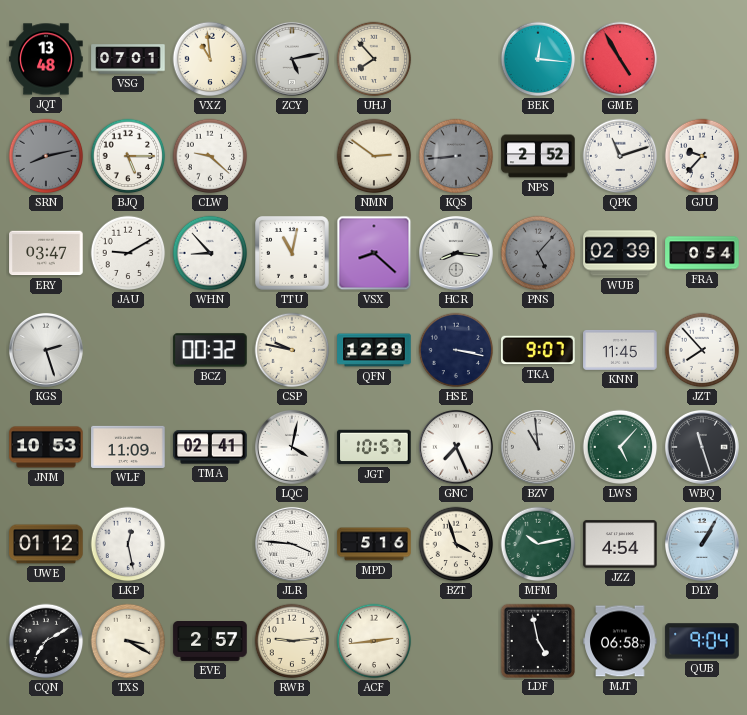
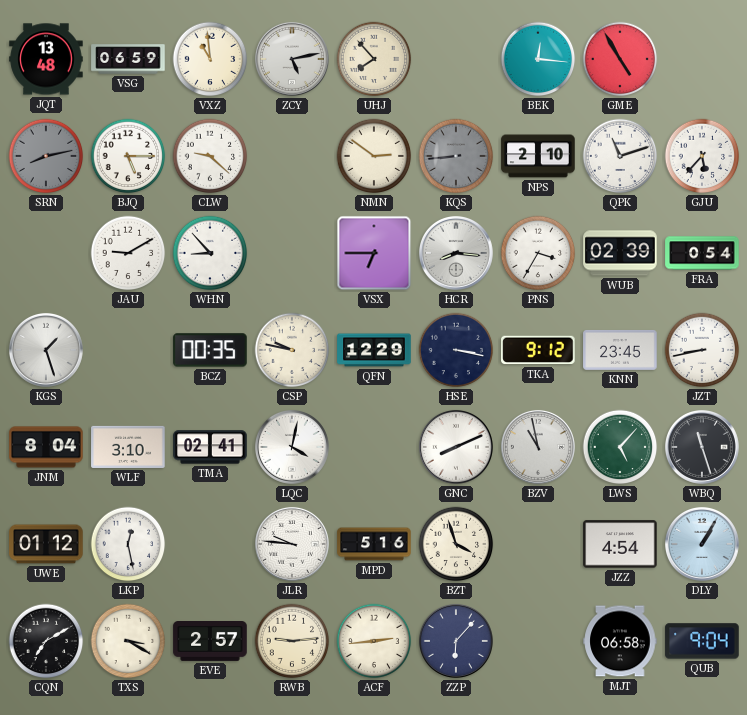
VSG: 07:01 -> 06:59 (128, 59)
NPS: 2:52 -> 2:10 (538, 156)
GJU: 9:37 -> 5:37 (702, 156)
ERY: 03:47 -> none (46, 253)
TTU: 11:02 -> none (293, 254)
VSX: 8:22 -> 6:45 (374, 253)
PNS: 5:07 -> 3:35 (538, 253)
PNS dial: grey -> white (538, 253)
KGS: 2:27 -> 1:27 (46, 350)
BCZ: 00:32 -> 00:35 (210, 350)
TKA: 9:07 -> 9:12 (538, 350)
KNN: 11:45 -> 23:45 (620, 350)
JZT: 7:53 -> 8:43 (702, 350)
JNM: 10:53 -> 8:04 (46, 447)
WLF: 11:09 -> 3:10 (128, 447)
JGT: 10:57 -> none (374, 447)
GNC: 7:26 -> 8:11 (456, 447)
BZV: 10:59 -> 10:58 (538, 447)
JLR: 3:46 -> 9:46 (292, 544)
MFM: 10:13 -> none (538, 544)
ZZP: none -> 6:07 (456, 641)
LDF: 4:58 -> none (537, 640)
